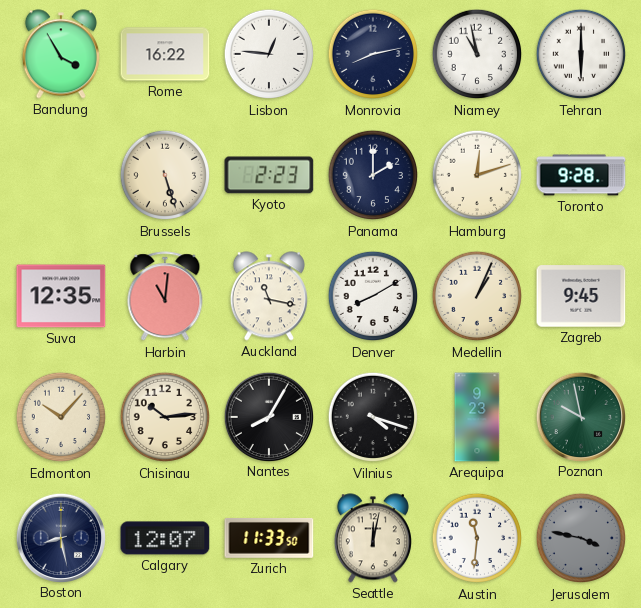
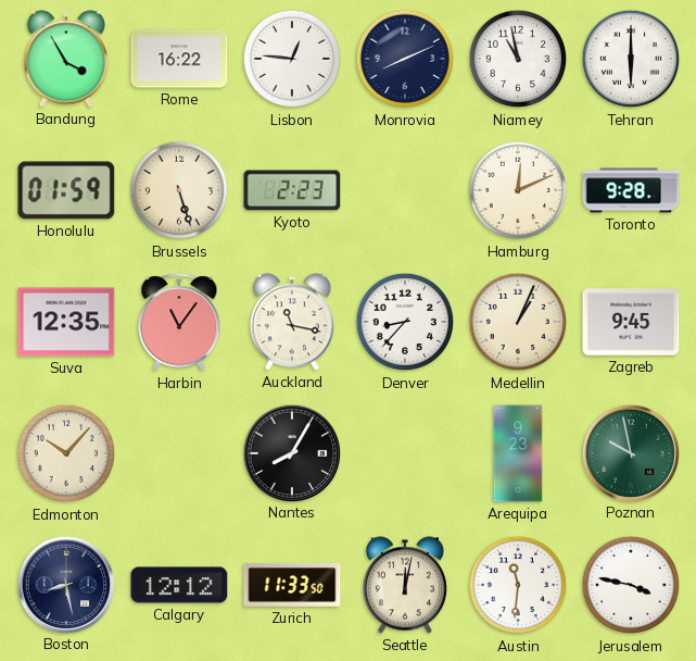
Monrovia: 8:13 -> 8:11 (405, 59)
Honolulu: none -> 01:59 (66, 190)
Panama: 2:00 -> none (373, 175)
Hamburg: 12:12 -> 12:11 (518, 190)
Harbin: 11:01 -> 11:06 (179, 323)
Denver: 8:10 -> 8:37 (405, 322)
Chisinau: 10:14 -> none (165, 417)
Vilnius: 4:18 -> none (373, 417)
Calgary: 12:07 -> 12:12 (179, 585)
Jerusalem dial: grey -> white (631, 585)
